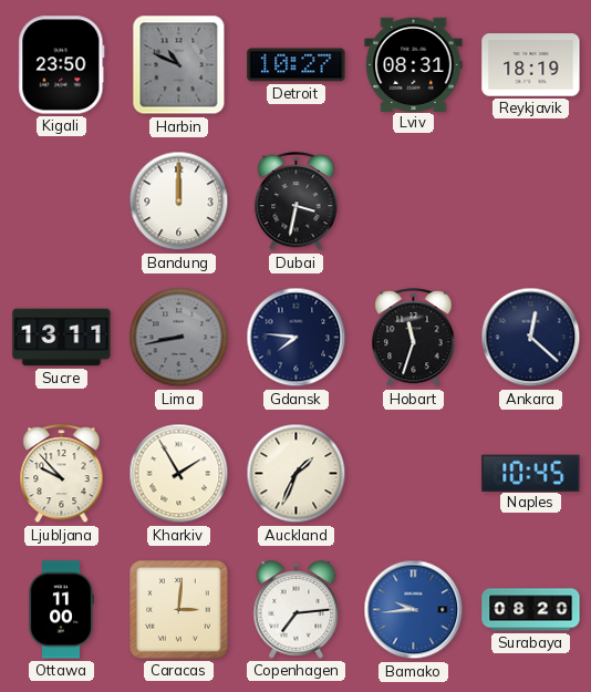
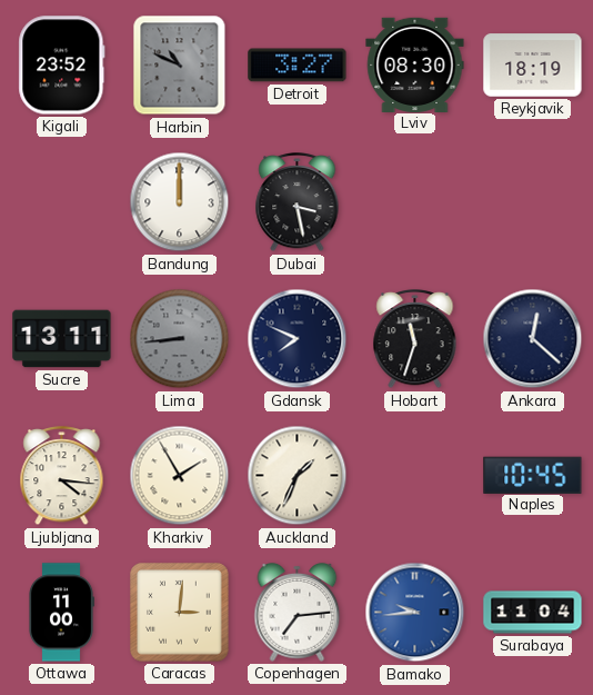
Kigali: 23:50 -> 23:52 (62, 66)
Detroit: 10:27 -> 3:27 (298, 66)
Lviv: 08:31 -> 08:30 (415, 64)
Dubai: 3:32 -> 3:28 (298, 203)
Lima: 8:43 -> 8:44 (180, 339)
Gdansk: 7:46 -> 7:49 (298, 339)
Ljubljana: 9:53 -> 4:16 (62, 477)
Surabaya: 08:20 -> 11:04 (533, 613)
